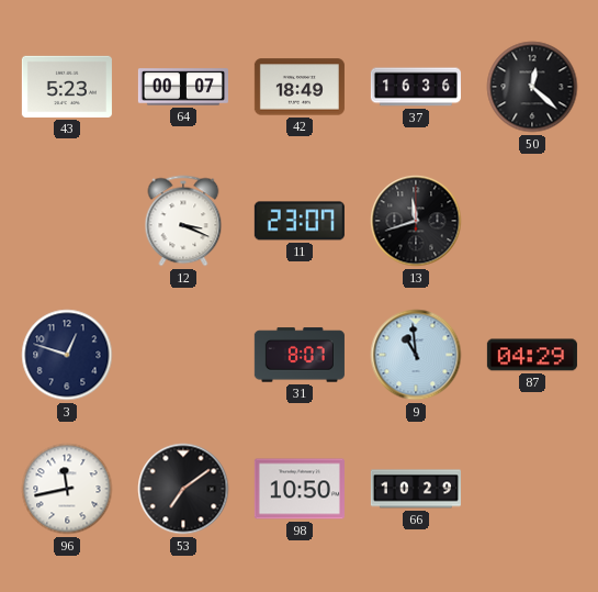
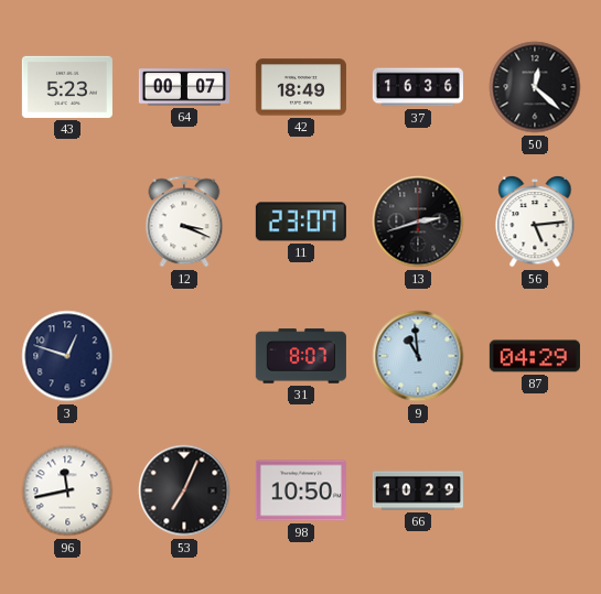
13: 11:42 -> 2:42 (418, 222)
56: none -> 5:14 (535, 222)
53: 7:09 -> 7:04 (184, 490)
